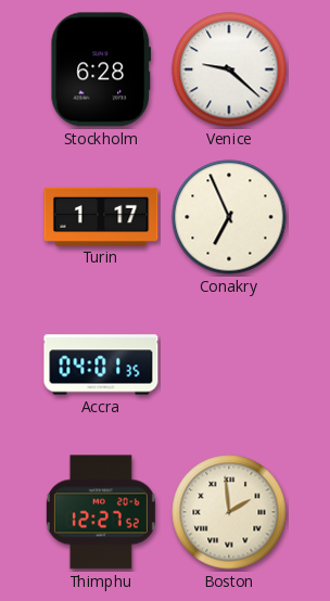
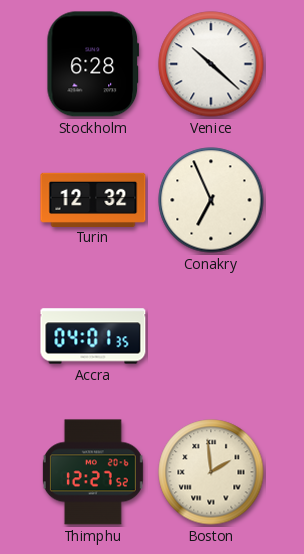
Venice: 9:22 -> 10:22 (211, 64)
Turin: 1:17 -> 12:32 (93, 199)
